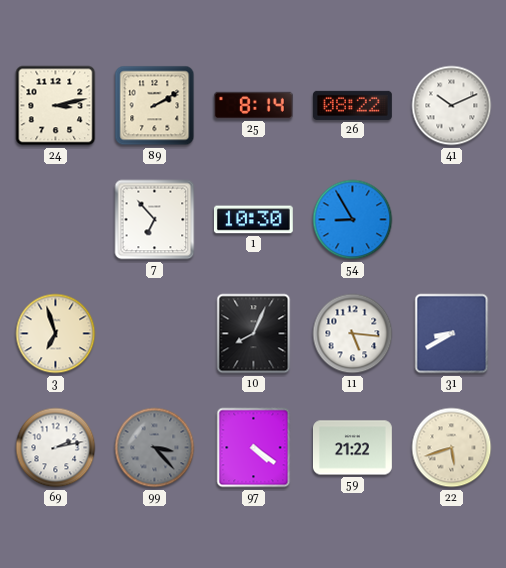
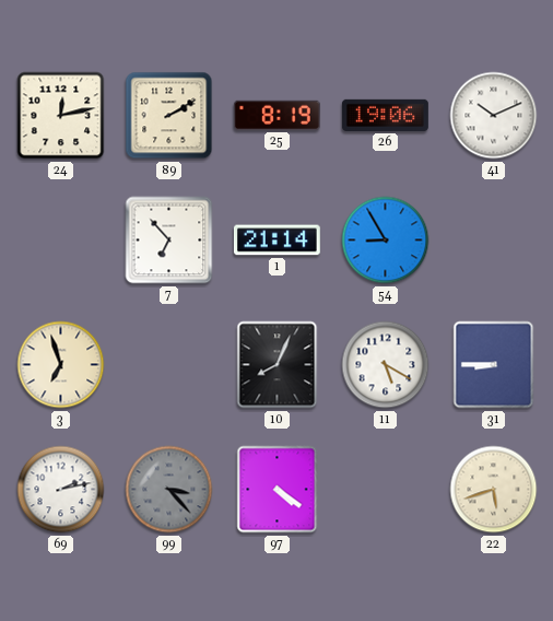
24: 3:13 -> 12:13 (61, 116)
25: 8:14 -> 8:19 (276, 115)
26: 08:22 -> 19:06 (385, 115)
1: 10:30 -> 21:14 (276, 241)
11: 5:16 -> 5:20 (386, 365)
31: 8:40 -> 8:45 (494, 365)
59: 21:22 -> none (352, 448)
